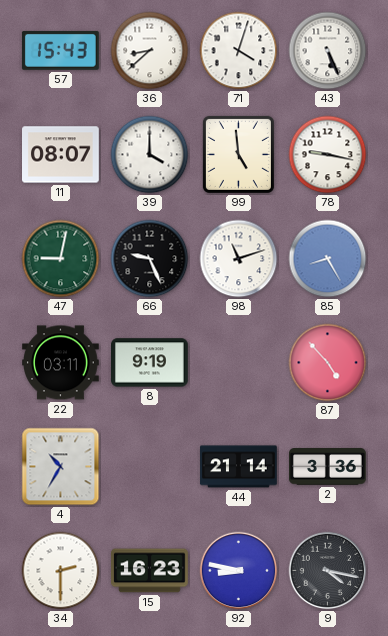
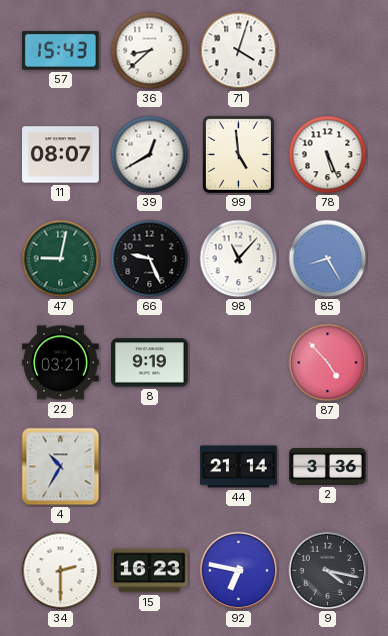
43: 5:26 -> none (328, 51)
39: 4:00 -> 12:40 (150, 155)
78: 9:17 -> 5:26 (328, 155)
98: 11:12 -> 11:07 (239, 259)
22: 03:11 -> 03:21 (61, 363)
92: 8:47 -> 6:47 (239, 571)
